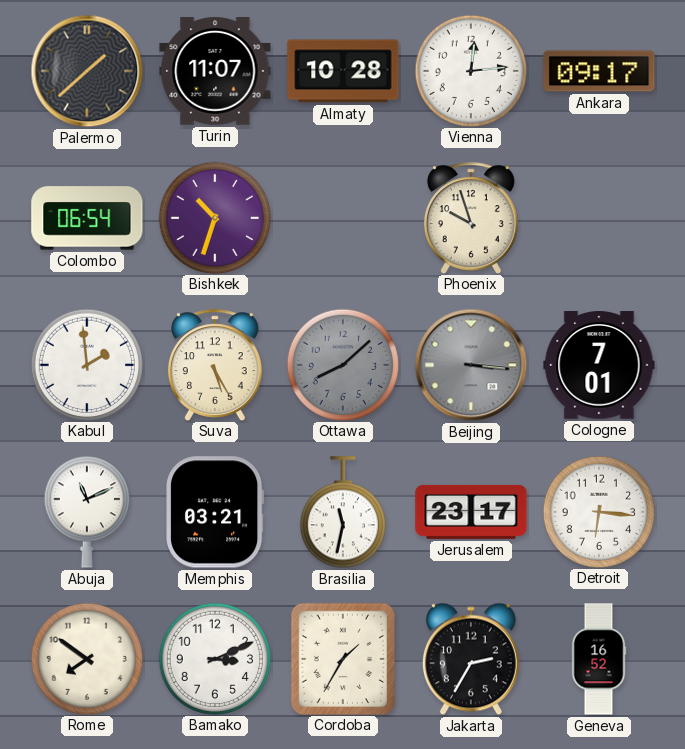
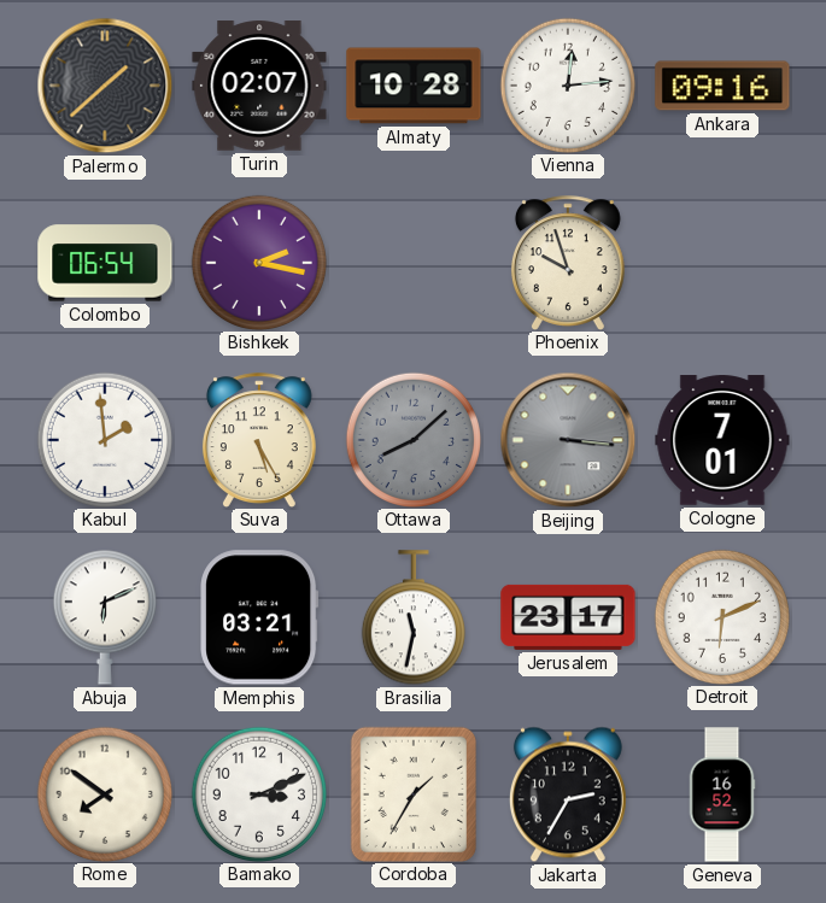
Turin: 11:07 -> 02:07 (259, 86)
Ankara: 09:17 -> 09:16 (722, 86)
Bishkek: 10:33 -> 2:17 (258, 262)
Abuja: 11:11 -> 6:11 (105, 617)
Detroit: 6:16 -> 6:11 (721, 616)
